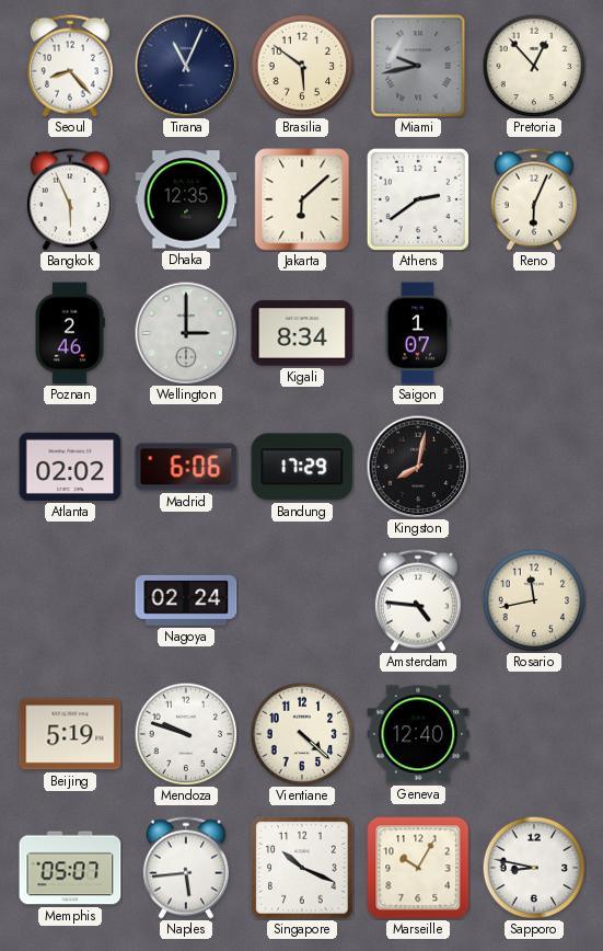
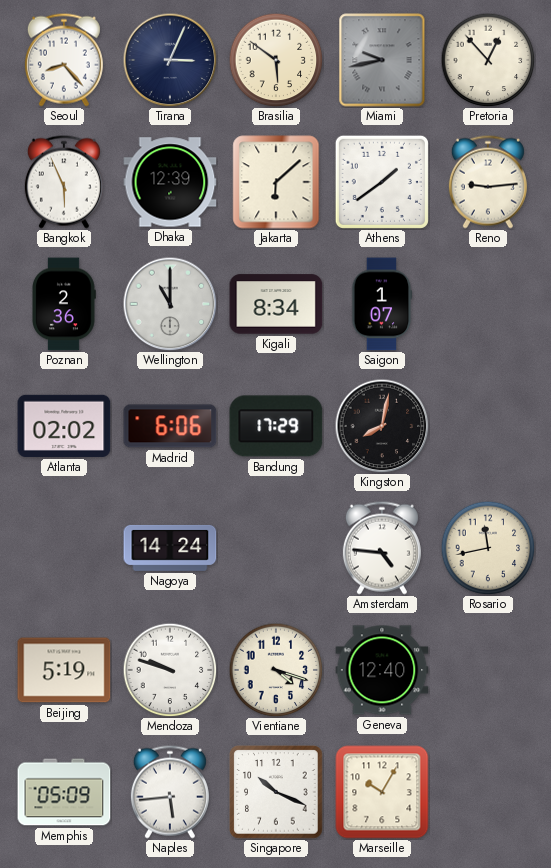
Tirana: 11:04 -> 3:04 (170, 60)
Dhaka: 12:35 -> 12:39 (170, 182)
Athens: 2:39 -> 1:39 (382, 182)
Reno: 6:04 -> 9:14 (488, 182)
Poznan: 2:46 -> 2:36 (64, 304)
Wellington: 3:00 -> 11:00 (170, 304)
Nagoya: 02:24 -> 14:24 (170, 548)
Vientiane: 4:22 -> 4:18 (276, 670)
Memphis: 05:07 -> 05:09 (64, 792)
Sapporo: 8:47 -> none (534, 868)
